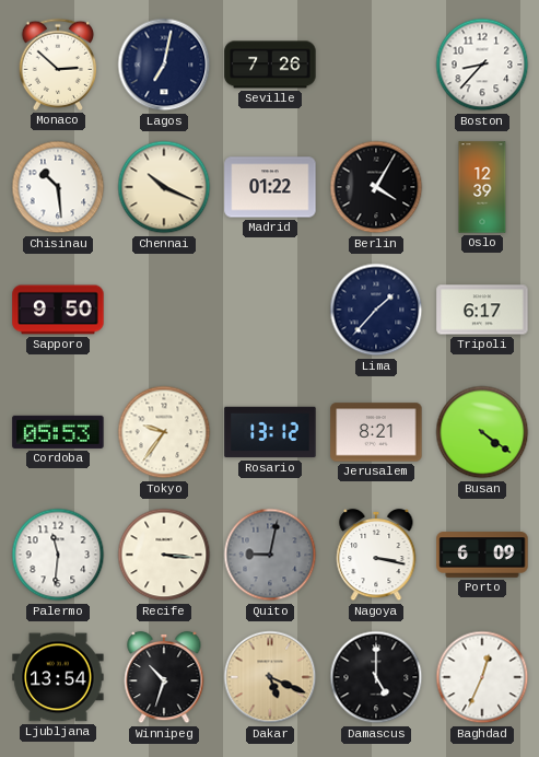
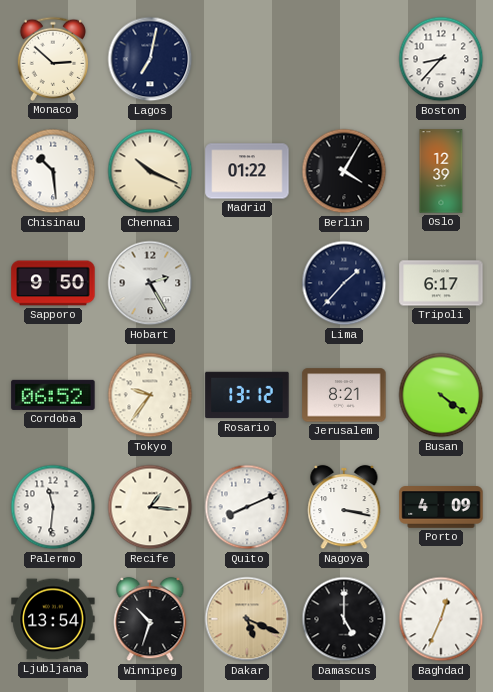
Seville: 7:26 -> none (270, 65)
Hobart: none -> 2:25 (150, 283)
Cordoba: 05:53 -> 06:52 (53, 395)
Recife: 3:16 -> 1:16 (150, 507)
Quito: 9:02 -> 8:11 (247, 507)
Quito dial: grey -> white (247, 507)
Porto: 6:09 -> 4:09 (441, 507)
